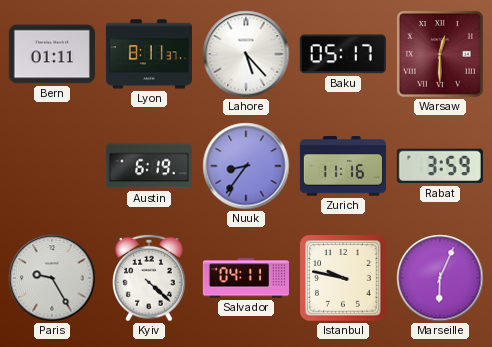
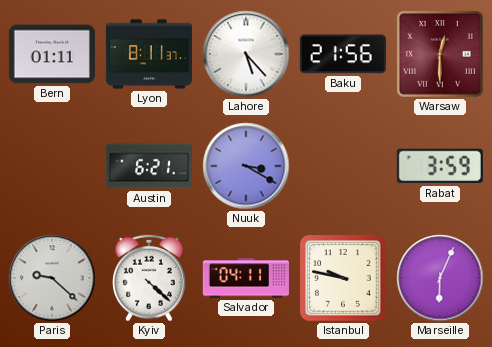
Baku: 05:17 -> 21:56 (343, 54)
Austin: 6:19 -> 6:21 (149, 166)
Nuuk: 8:36 -> 3:20 (246, 166)
Zurich: 11:16 -> none (343, 166)
Paris: 9:25 -> 9:22 (52, 278)
